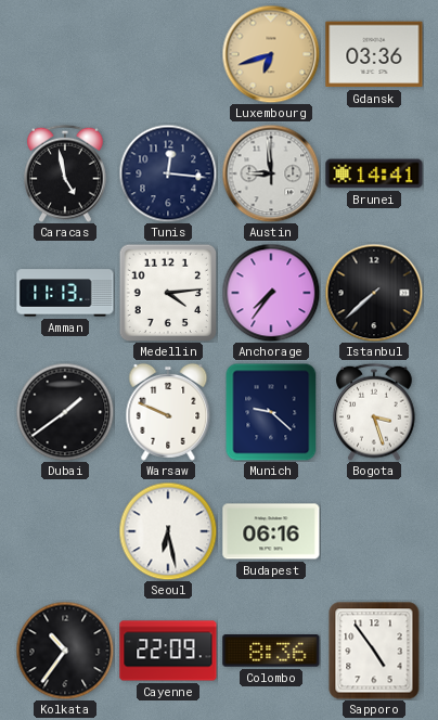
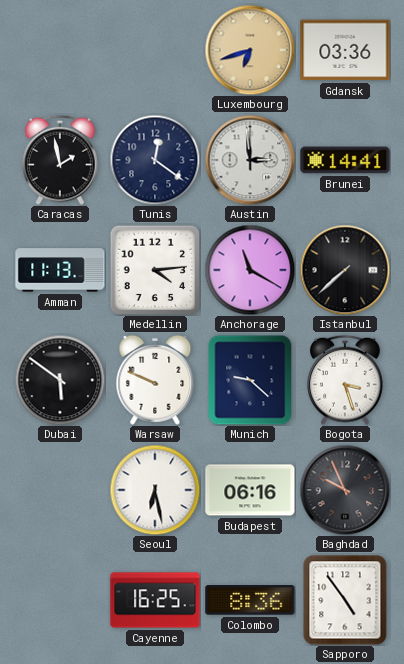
Caracas: 4:58 -> 1:58 (61, 160)
Tunis: 12:16 -> 12:21 (155, 160)
Austin: 8:59 -> 2:59 (250, 160)
Anchorage: 7:36 -> 11:20 (250, 270)
Dubai: 1:39 -> 5:51 (60, 380)
Baghdad: none -> 9:56 (345, 490)
Kolkata: 10:36 -> none (65, 651)
Cayenne: 22:09 -> 16:25 (155, 600)
